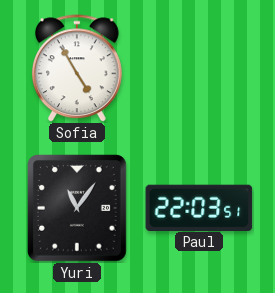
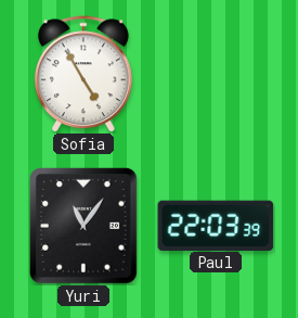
Paul: 22:03:51 -> 22:03:39 (216, 225)
